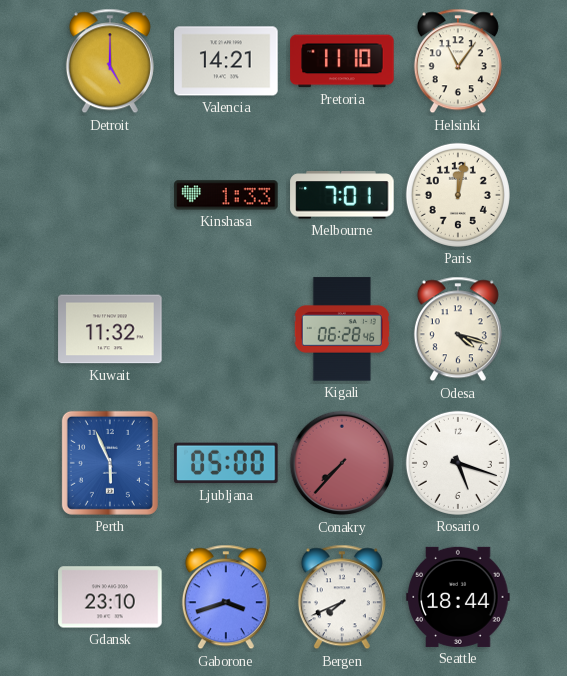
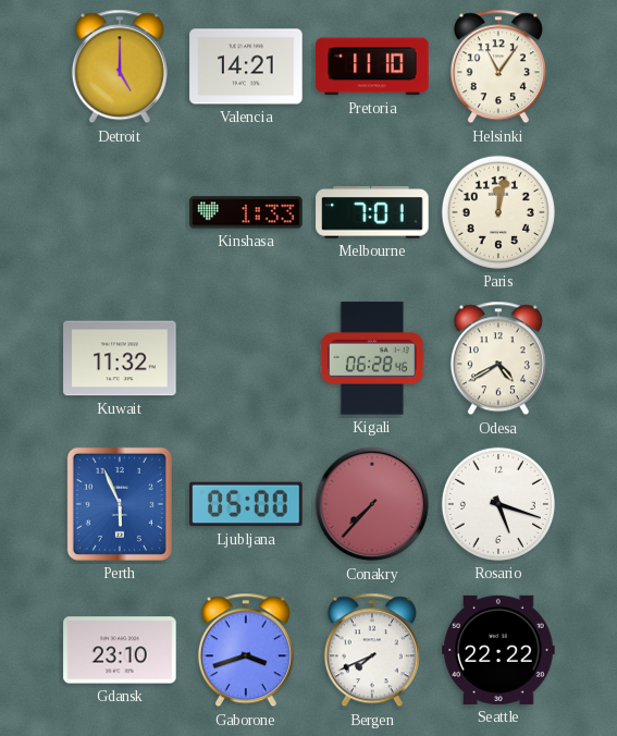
Odesa: 4:18 -> 4:40 (498, 358)
Seattle: 18:44 -> 22:22 (498, 650)
